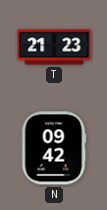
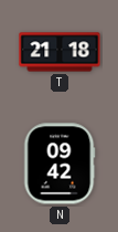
T: 21:23 -> 21:18 (60, 52)
